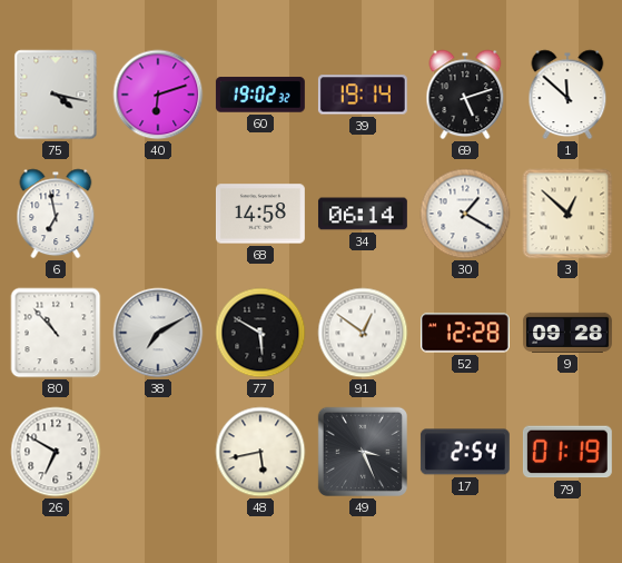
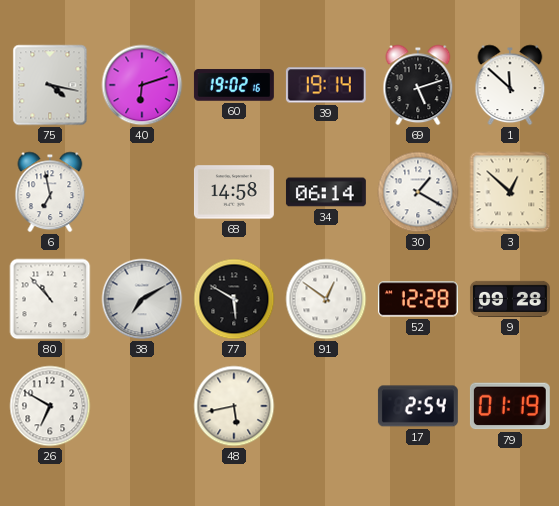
60: 19:02:32 -> 19:02:16 (234, 85)
49: 3:26 -> none (363, 452)
